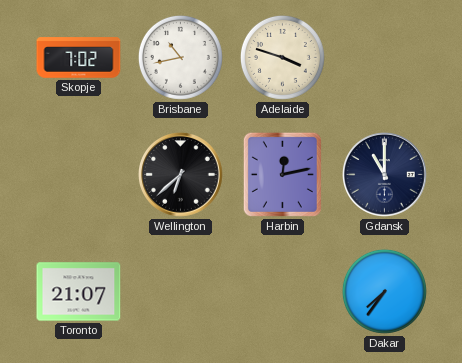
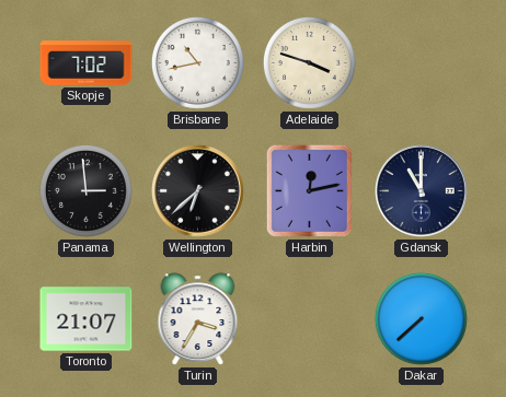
Panama: none -> 2:59 (85, 190)
Turin: none -> 3:35 (198, 319)
Dakar: 7:36 -> 7:38 (421, 318)
